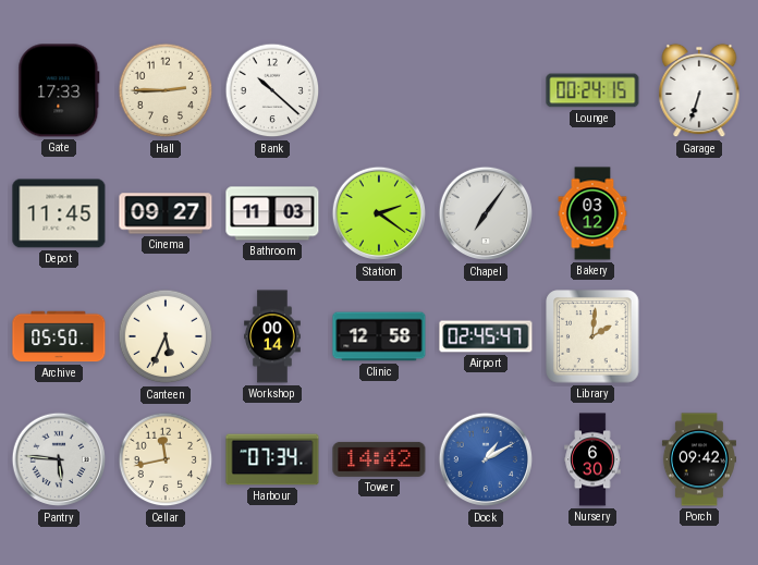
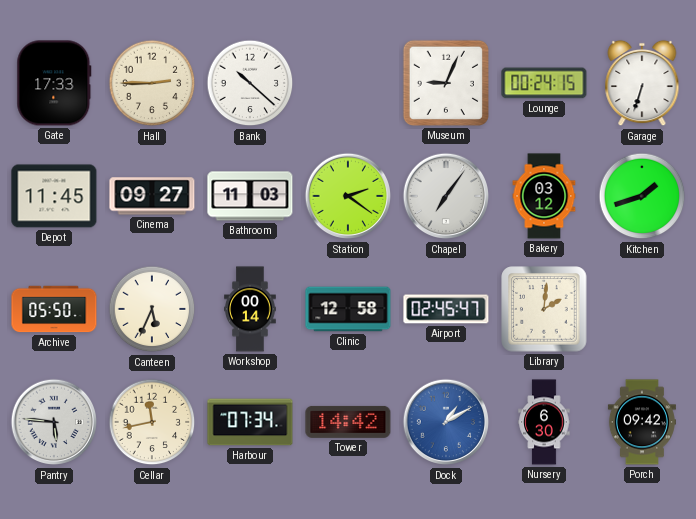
Museum: none -> 9:04 (446, 83)
Kitchen: none -> 1:42 (642, 196)
